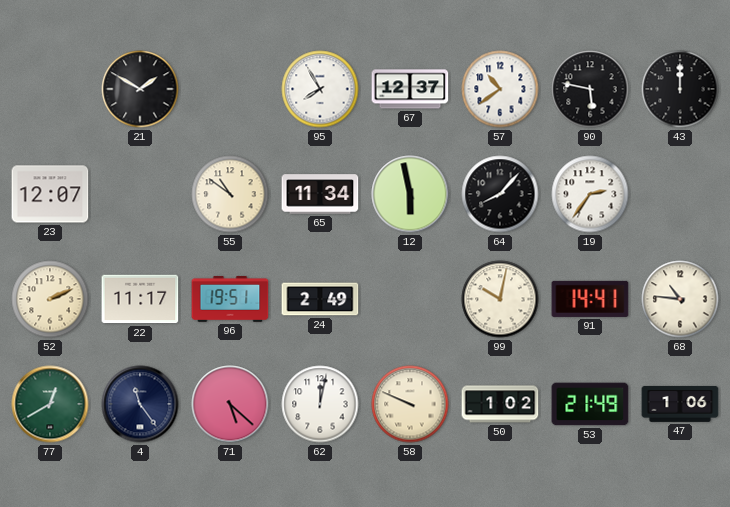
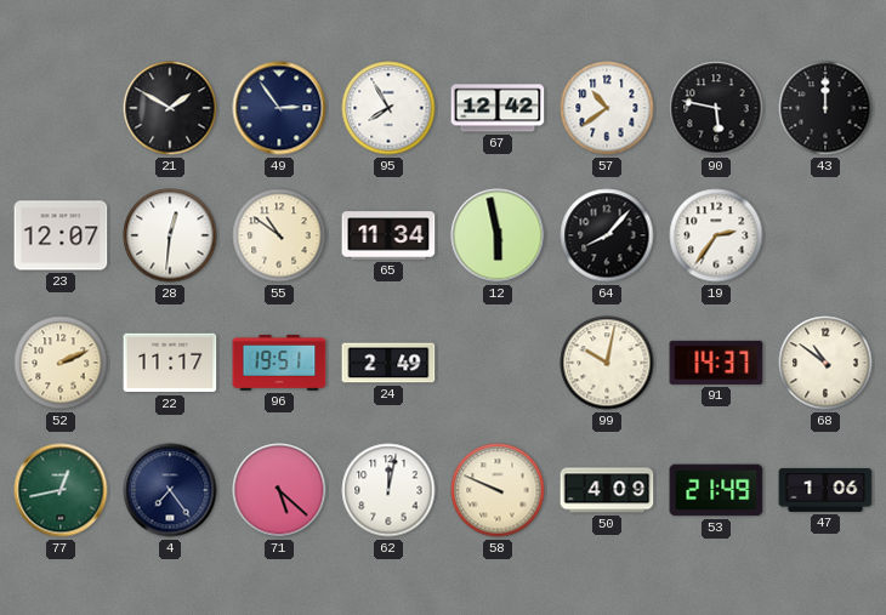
49: none -> 2:54 (279, 108)
67: 12:37 -> 12:42 (498, 108)
28: none -> 12:31 (170, 235)
91: 14:41 -> 14:37 (716, 363)
68: 10:46 -> 10:51 (825, 363)
77: 12:40 -> 12:43 (61, 490)
4: 11:24 -> 7:24 (170, 490)
50: 1:02 -> 4:09 (607, 490)
